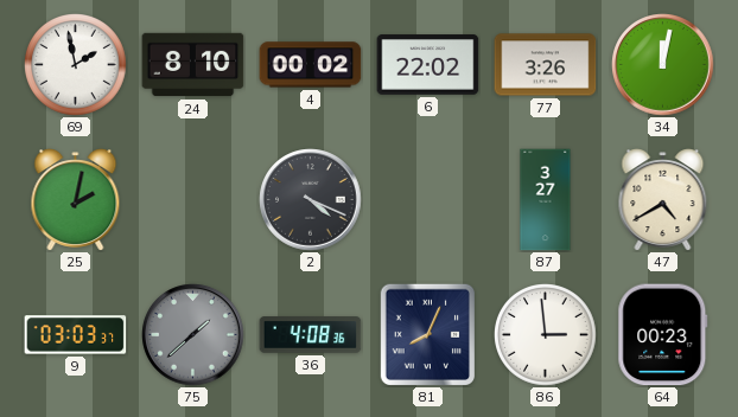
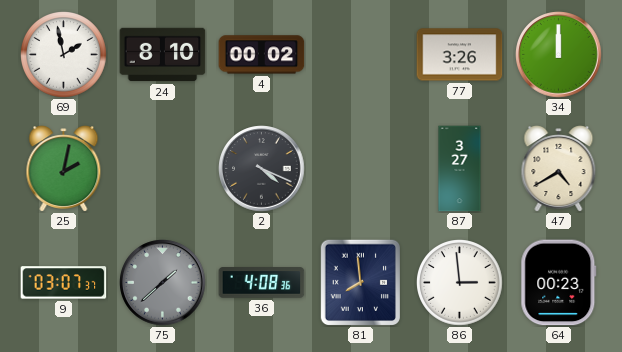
6: 22:02 -> none (428, 65)
34: 12:02 -> 12:00 (559, 55)
9: 03:03 -> 03:07 (64, 283)
81: 8:04 -> 7:59 (360, 282)
